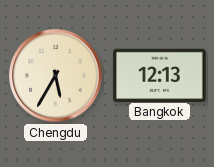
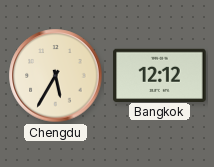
Bangkok: 12:13 -> 12:12 (160, 75)
